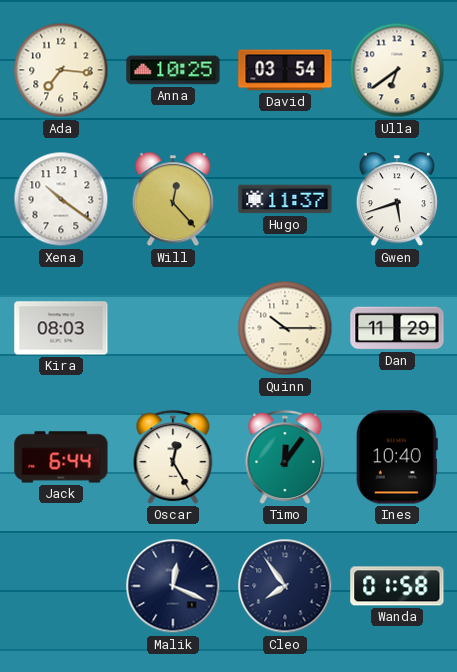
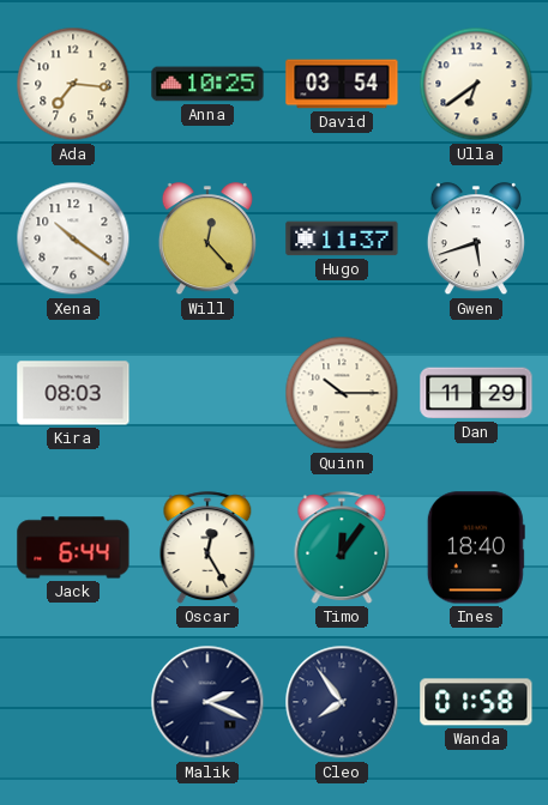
Ines: 10:40 -> 18:40 (476, 547)
Malik: 12:19 -> 2:19 (207, 702)
